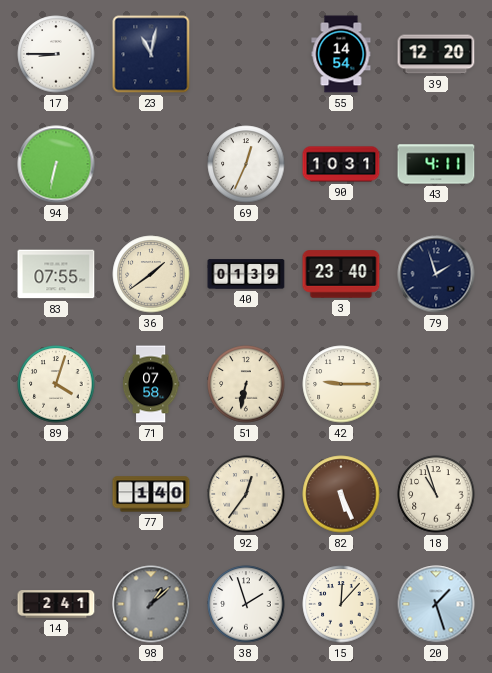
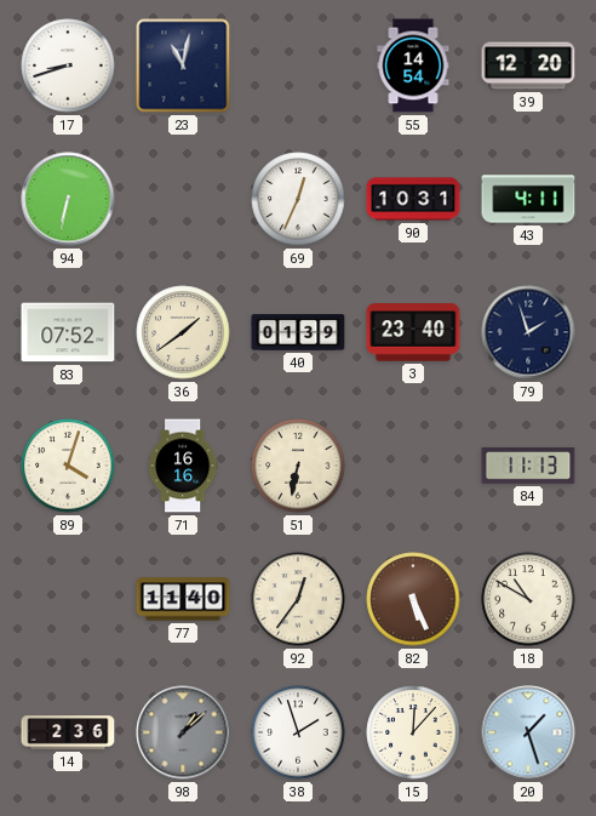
17: 8:45 -> 8:42 (68, 65)
83: 07:55 -> 07:52 (68, 332)
71: 07:58 -> 16:16 (183, 466)
42: 9:15 -> none (341, 384)
84: none -> 11:13 (528, 466)
77: 1:40 -> 11:40 (183, 599)
18: 10:57 -> 10:50 (528, 599)
14: 2:41 -> 2:36 (68, 732)
